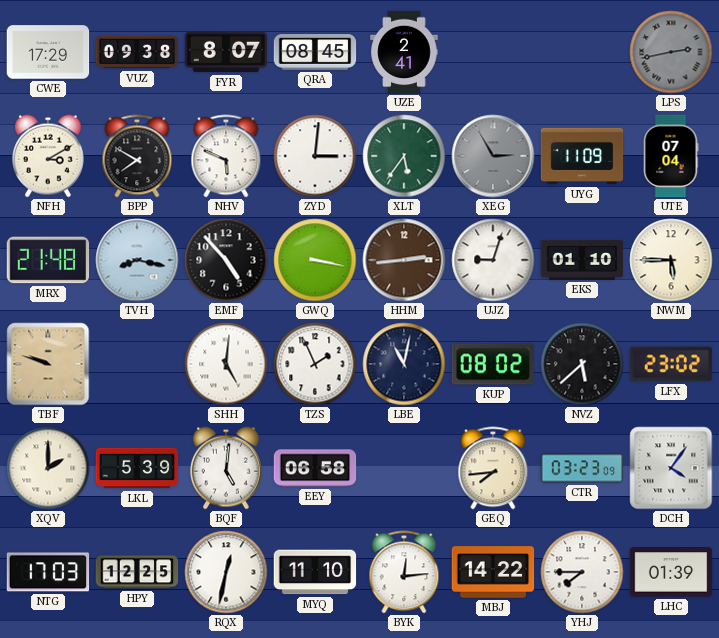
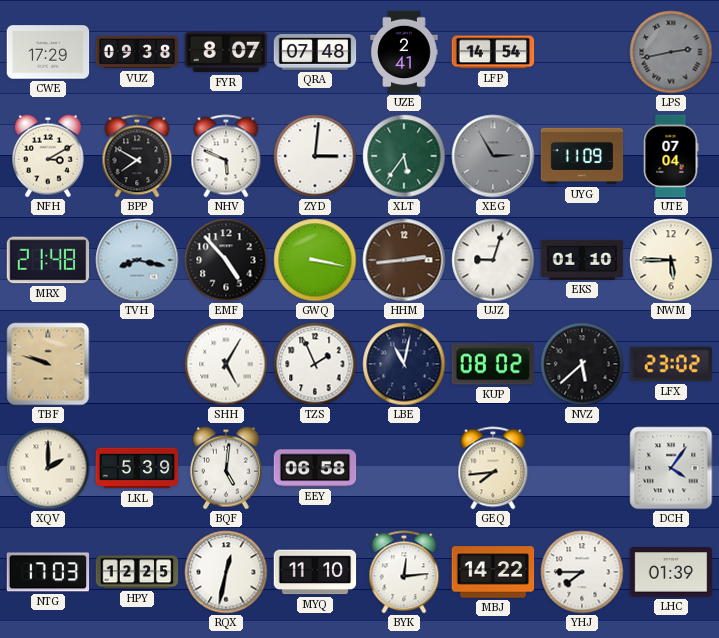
QRA: 08:45 -> 07:48 (315, 52)
LFP: none -> 14:54 (493, 52)
SHH: 5:01 -> 5:05 (226, 364)
CTR: 03:23 -> none (582, 468)
